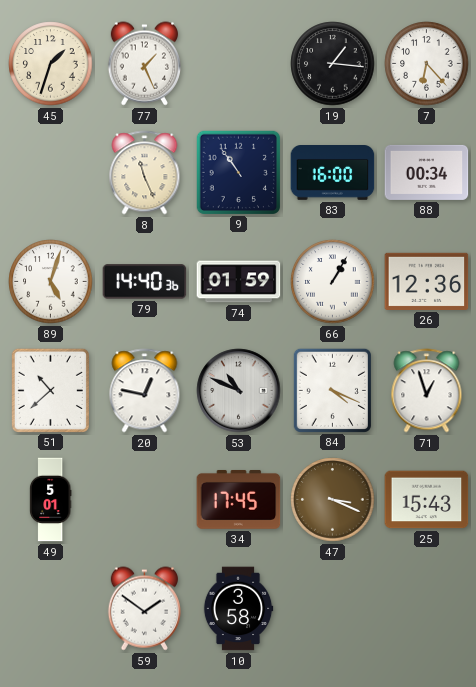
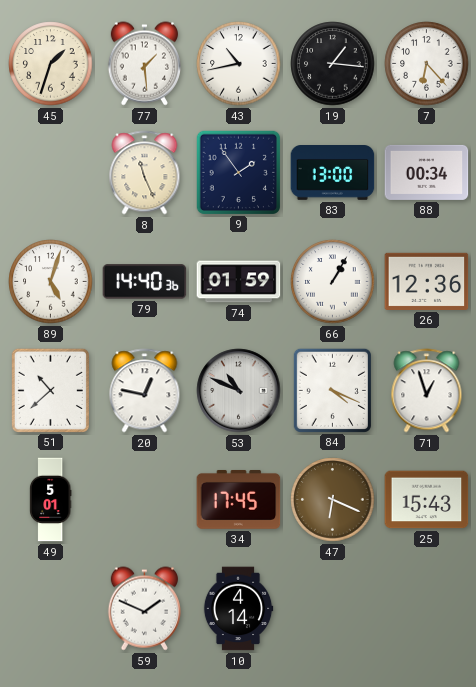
77: 1:26 -> 1:29 (144, 64)
43: none -> 10:43 (239, 64)
9: 10:54 -> 1:54 (238, 172)
83: 16:00 -> 13:00 (333, 173)
47: 3:19 -> 6:19 (333, 500)
59: 1:51 -> 1:49 (144, 609)
10: 3:58 -> 4:14 (238, 609)
